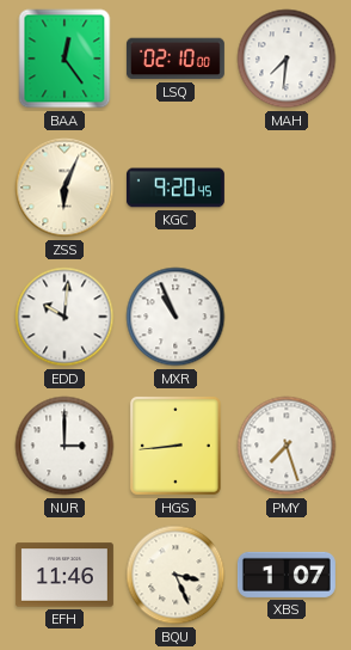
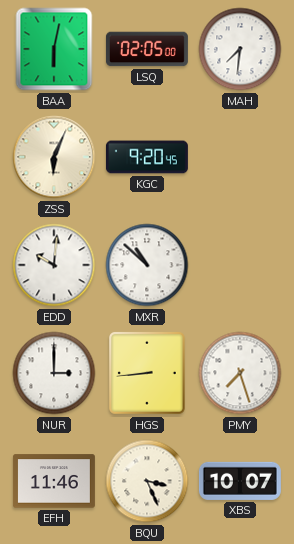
BAA: 12:24 -> 6:02 (54, 49)
LSQ: 02:10 -> 02:05 (147, 49)
MXR: 10:56 -> 10:52 (147, 265)
XBS: 1:07 -> 10:07 (240, 481)
